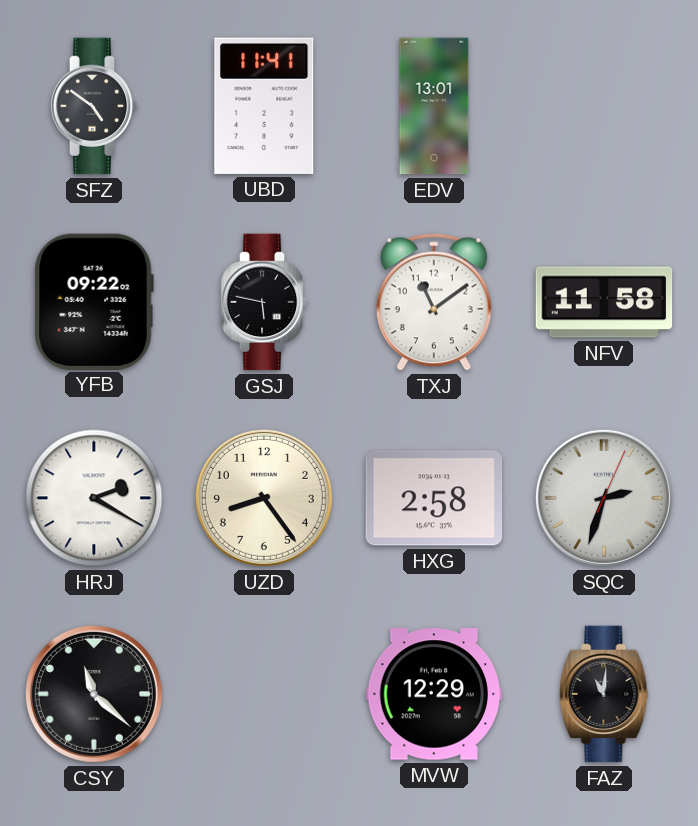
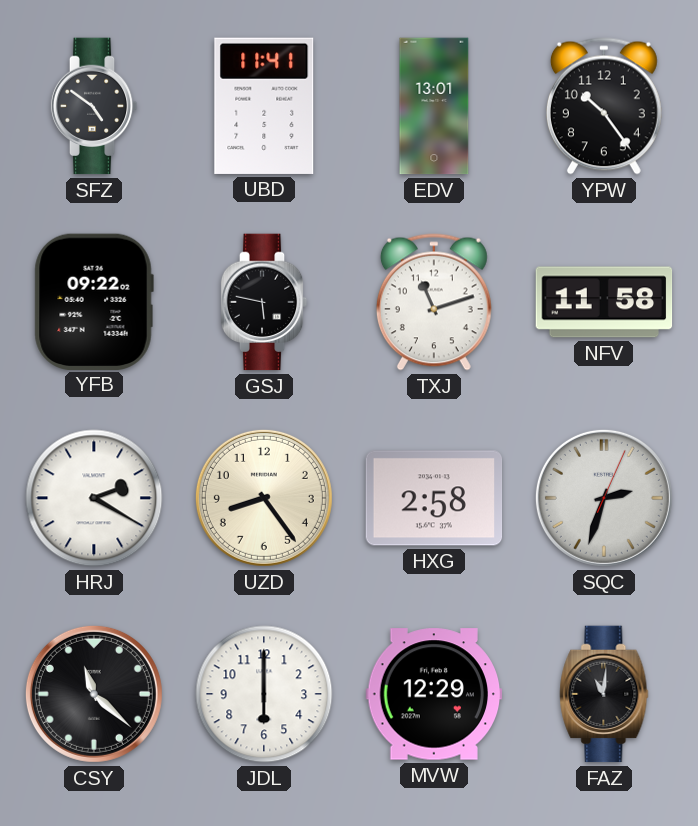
YPW: none -> 10:24 (604, 106)
TXJ: 11:09 -> 11:12 (434, 302)
JDL: none -> 6:00 (264, 694)
